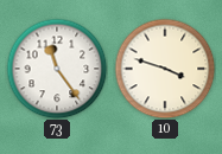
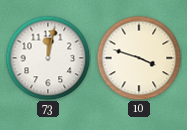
73: 11:24 -> 12:02 (48, 58)
